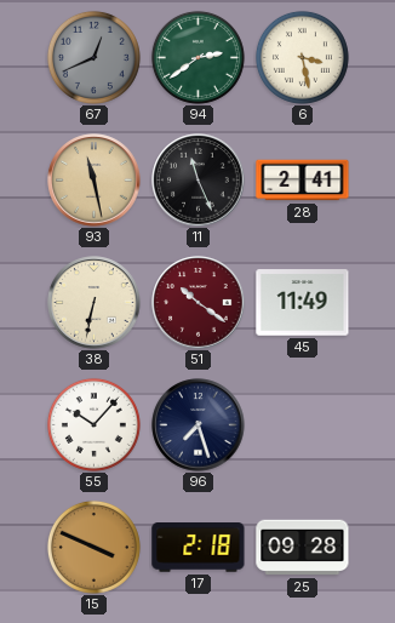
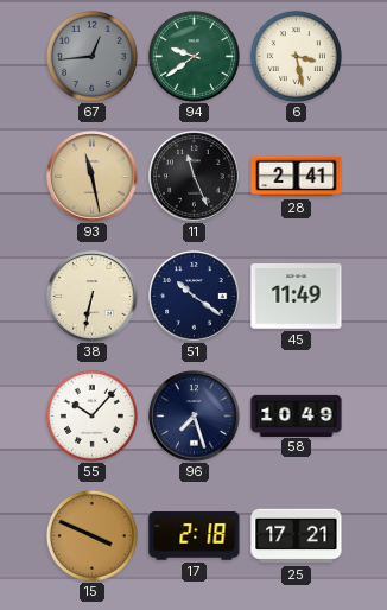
67: 12:41 -> 12:44 (91, 56)
94: 2:39 -> 9:39 (193, 56)
51 dial: burgundy -> navy (195, 297)
58: none -> 10:49 (297, 415)
25: 09:28 -> 17:21 (297, 536)
